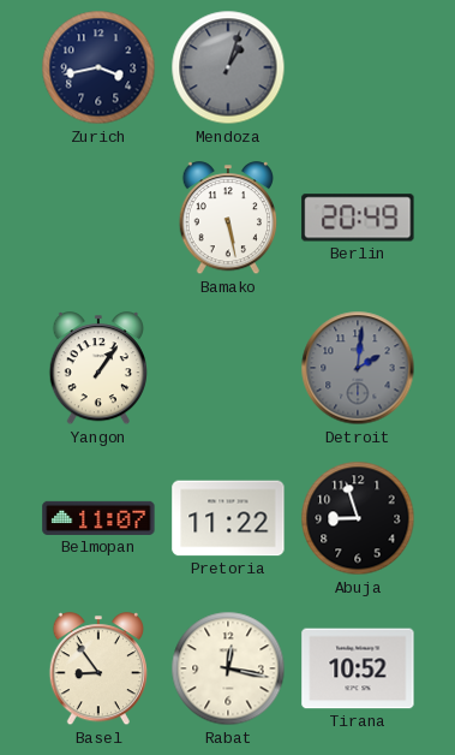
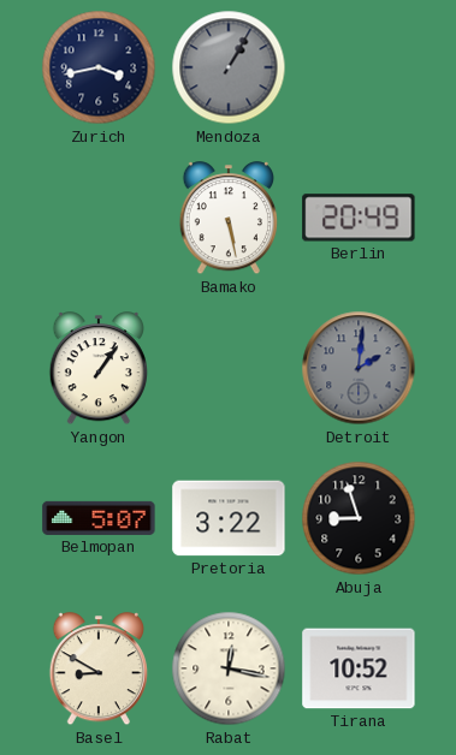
Mendoza: 1:03 -> 1:05 (229, 67)
Belmopan: 11:07 -> 5:07 (99, 518)
Pretoria: 11:22 -> 3:22 (229, 518)
Basel: 8:54 -> 8:50 (97, 670)
